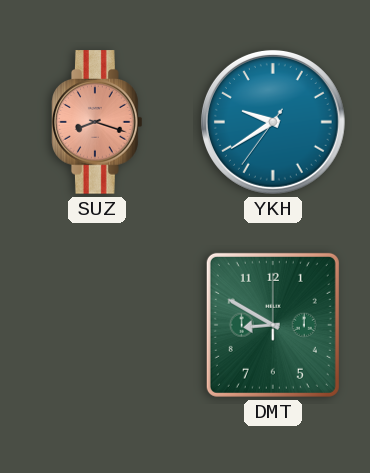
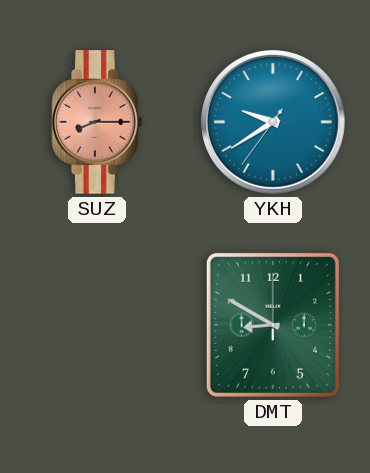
SUZ: 8:18 -> 8:15 (97, 122)
